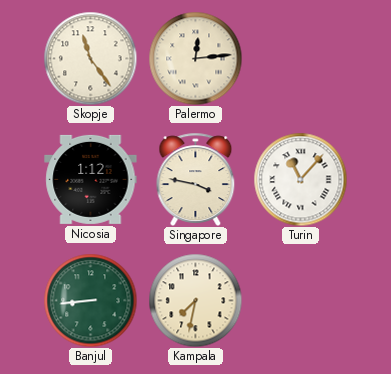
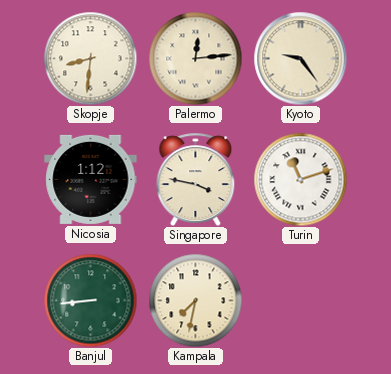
Skopje: 11:24 -> 8:31 (90, 58)
Kyoto: none -> 9:24 (300, 58)
Turin: 11:07 -> 11:12 (300, 179)
